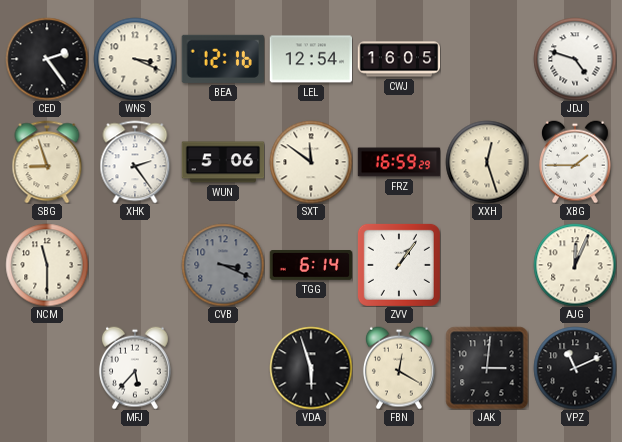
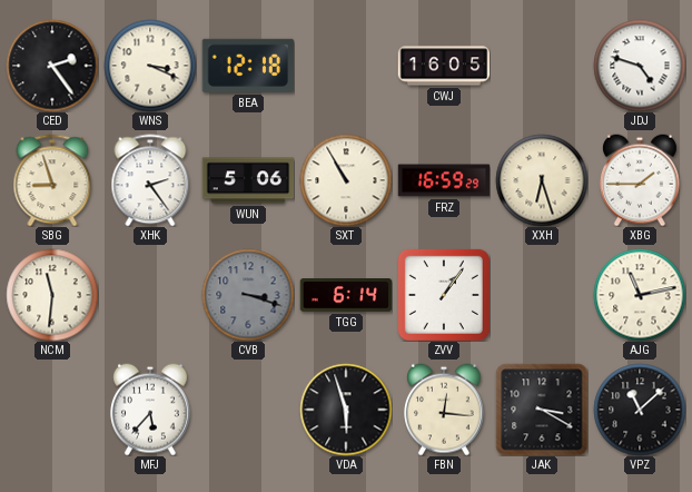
BEA: 12:16 -> 12:18 (247, 66)
LEL: 12:54 -> none (311, 59)
SXT: 11:51 -> 10:55 (346, 180)
XXH: 12:27 -> 6:27 (542, 180)
NCM: 11:30 -> 11:31 (52, 295)
CVB: 3:19 -> 3:18 (248, 295)
AJG: 12:04 -> 11:13 (640, 295)
FBN: 12:20 -> 12:16 (444, 410)
JAK: 3:01 -> 3:20 (542, 410)
VPZ: 11:11 -> 11:08 (640, 410)
